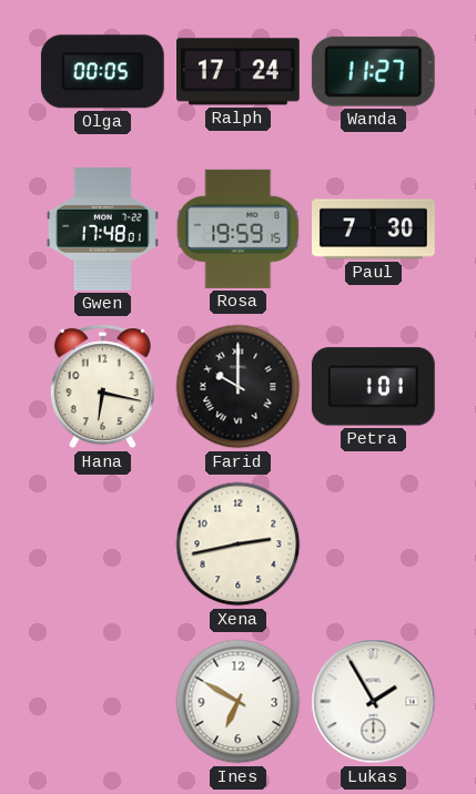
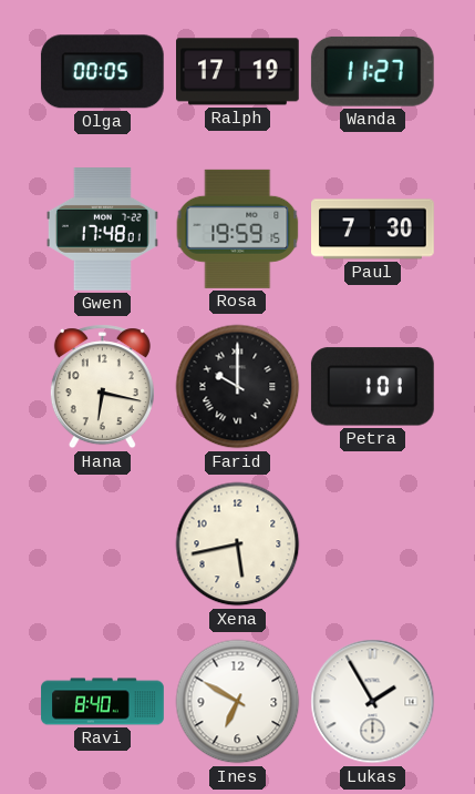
Ralph: 17:24 -> 17:19 (238, 72)
Xena: 2:43 -> 5:43 (238, 544)
Ravi: none -> 8:40 (103, 702)
